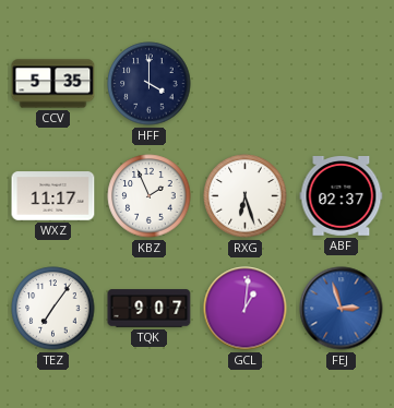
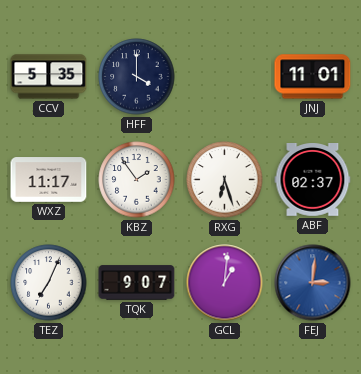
JNJ: none -> 11:01 (313, 77)
KBZ: 1:56 -> 1:54 (137, 180)
TEZ: 7:06 -> 7:04 (49, 283)
FEJ: 2:57 -> 3:01 (313, 283)
